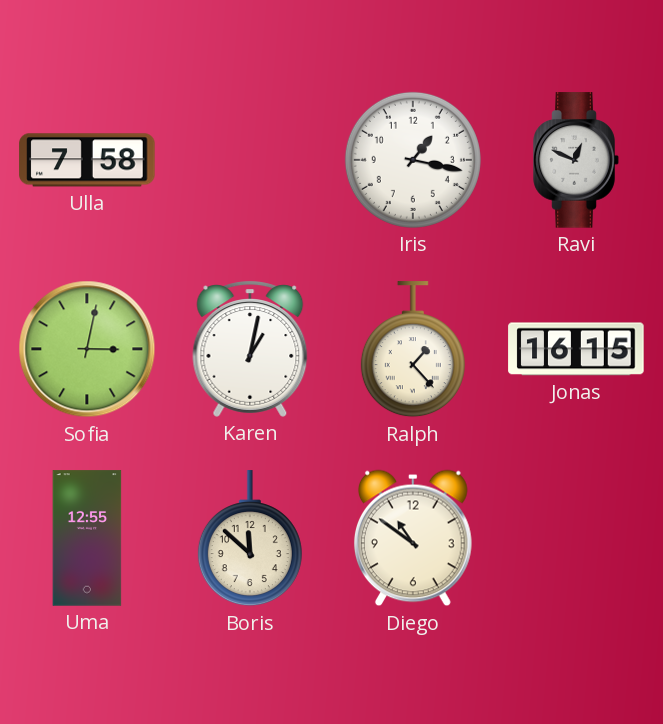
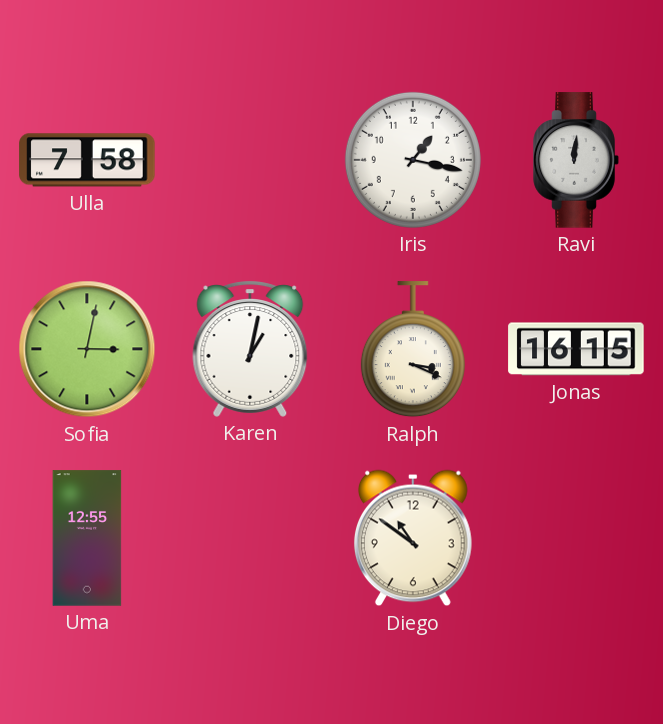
Ravi: 12:49 -> 12:01 (576, 160)
Ralph: 1:23 -> 3:19 (413, 350)
Boris: 11:52 -> none (250, 539)
